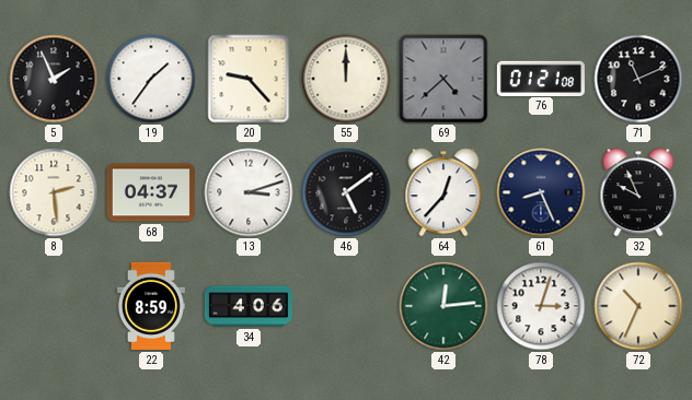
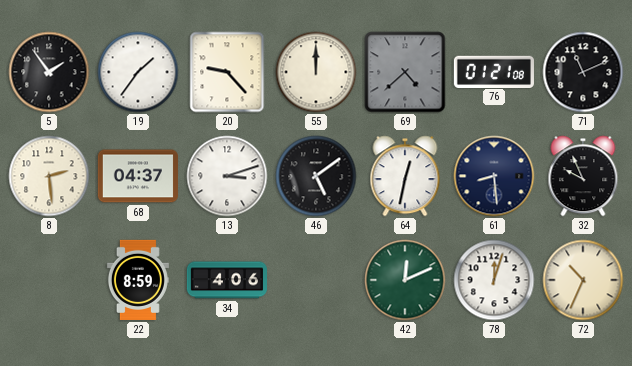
5: 1:56 -> 1:54 (49, 72)
64: 12:37 -> 12:32 (405, 176)
61: 8:26 -> 8:29 (494, 176)
42: 12:14 -> 12:11 (405, 280)
78: 3:03 -> 12:03 (494, 280)
